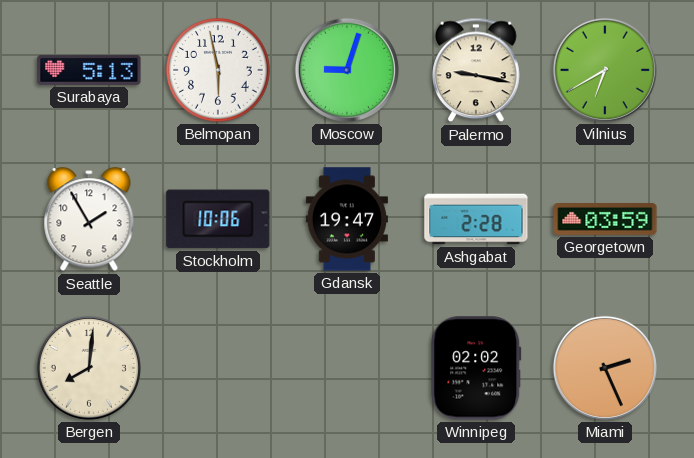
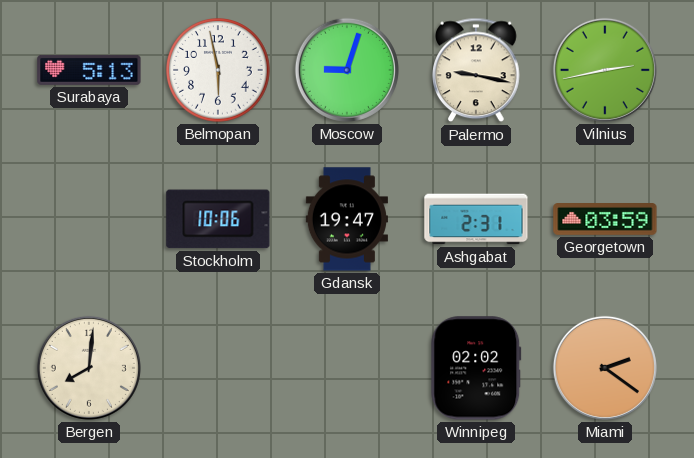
Vilnius: 6:40 -> 2:43 (605, 70)
Seattle: 1:55 -> none (89, 220)
Ashgabat: 2:28 -> 2:31 (476, 219)
Miami: 2:26 -> 2:21 (605, 368)
